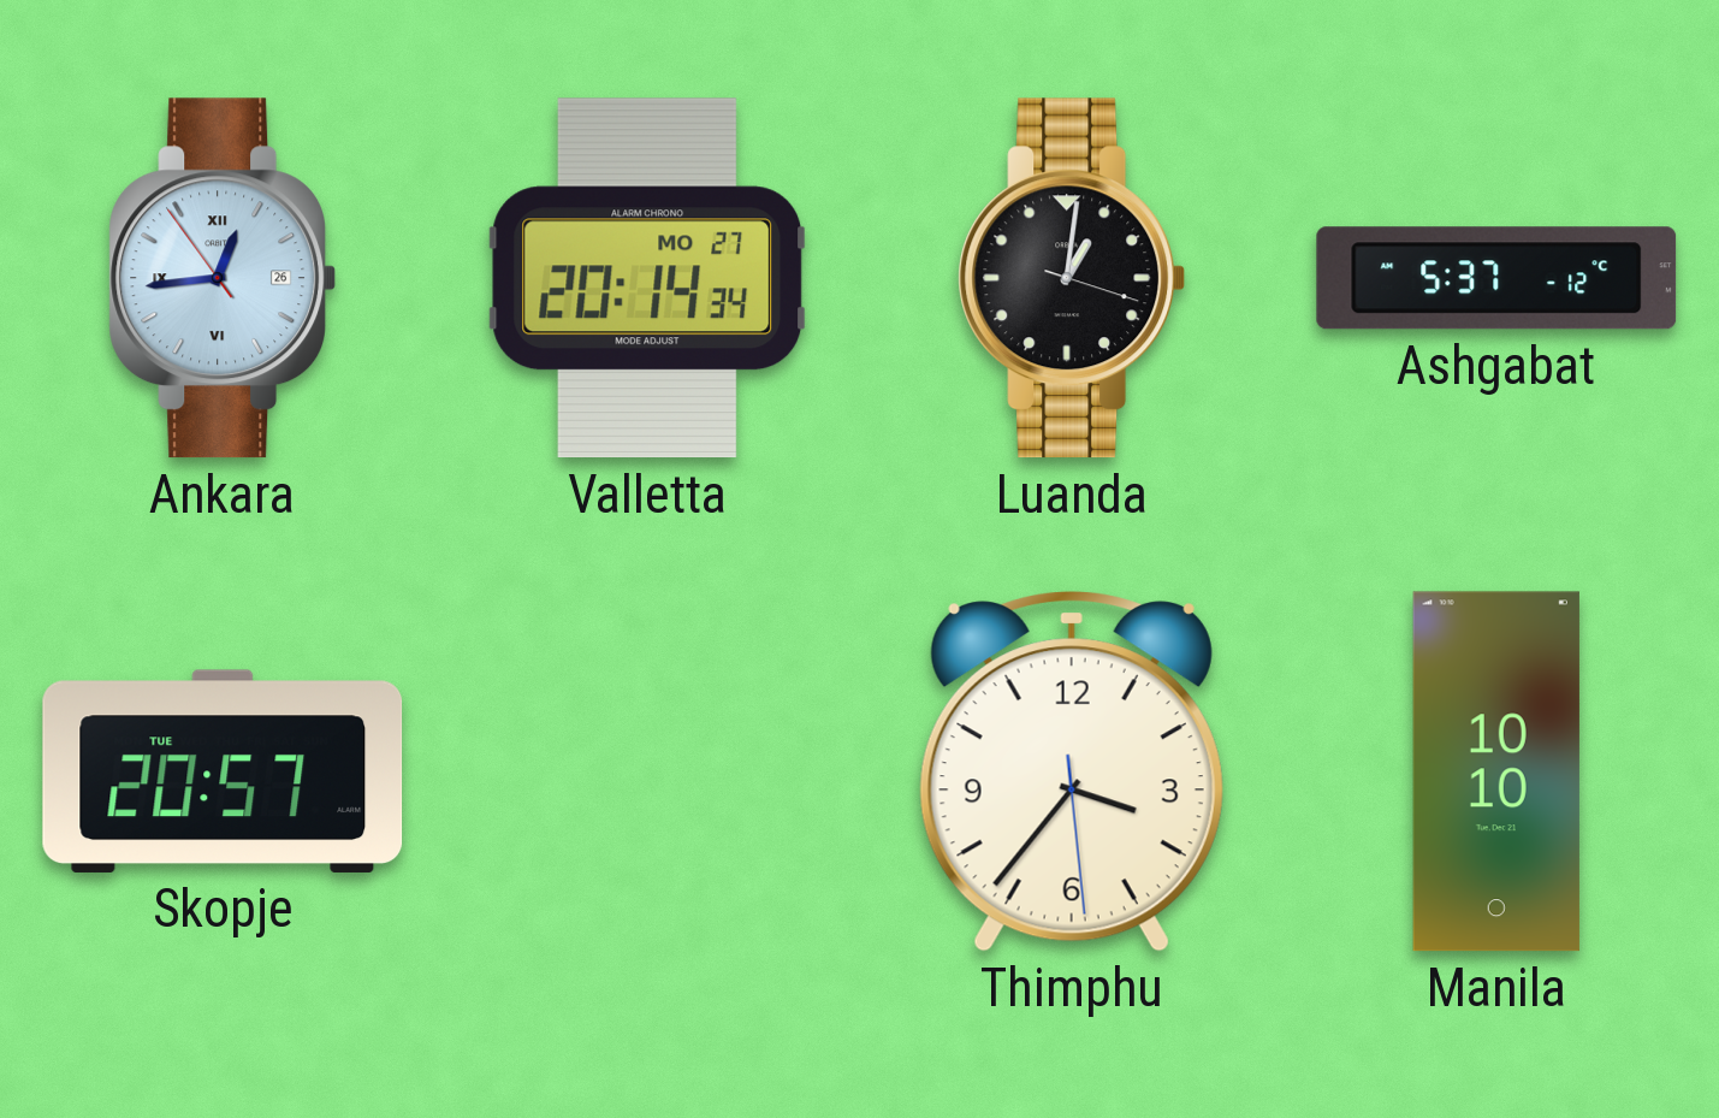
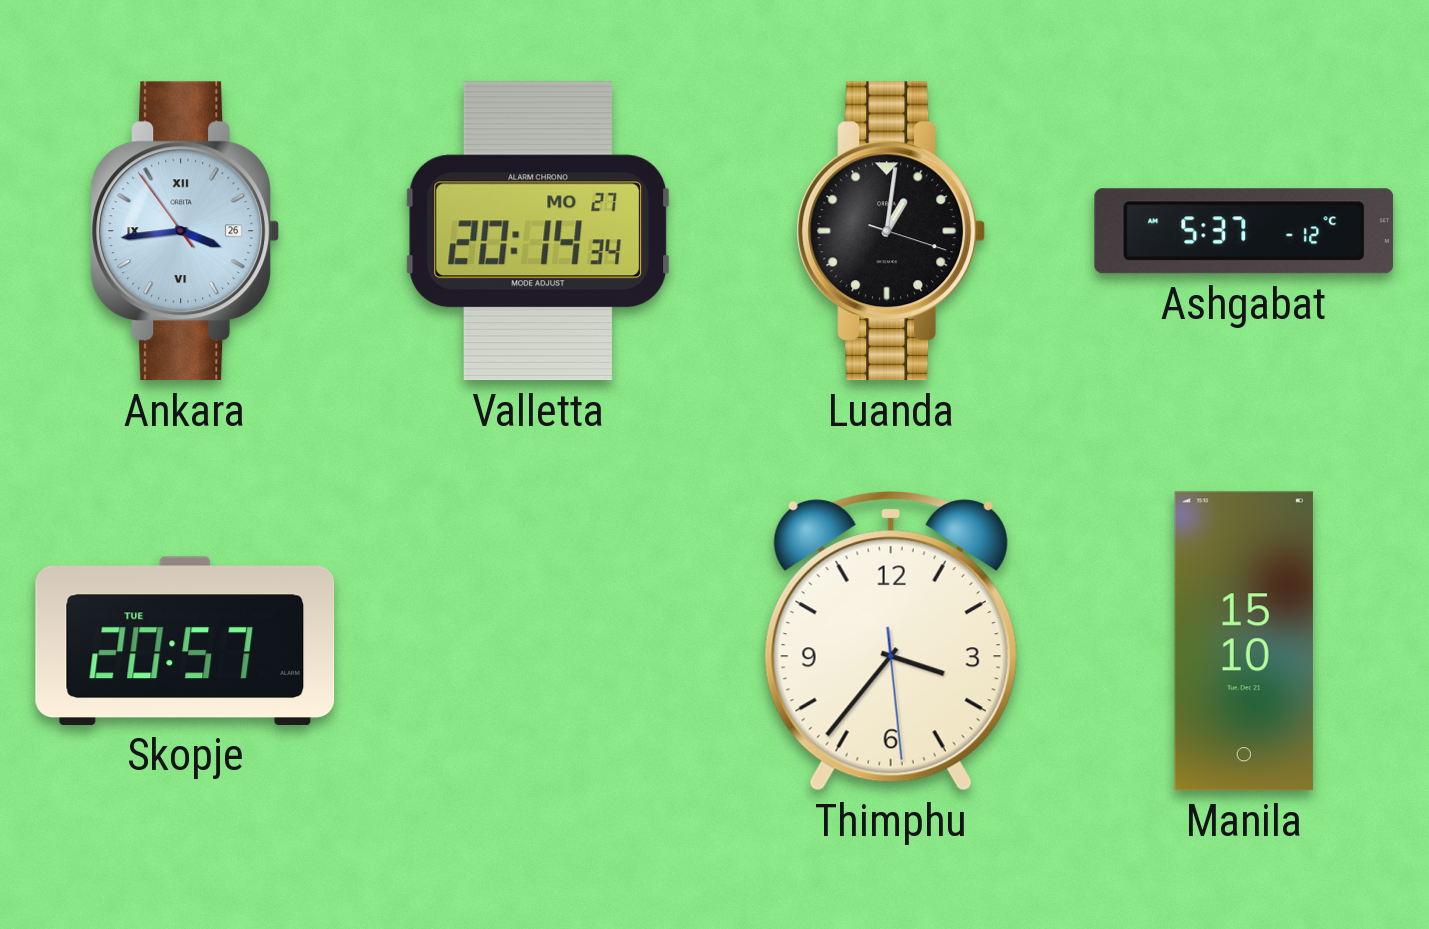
Ankara: 12:43 -> 3:43 (185, 231)
Manila: 10:10 -> 15:10 (1244, 641)
